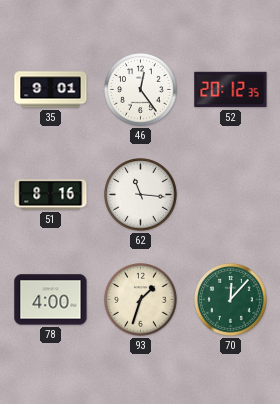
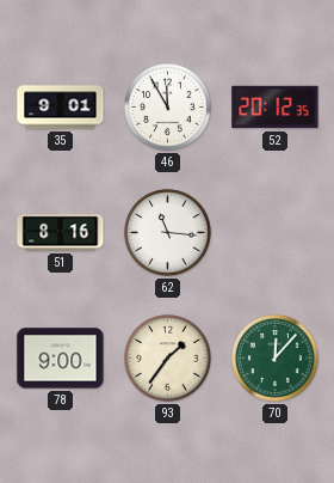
46: 12:24 -> 11:55 (168, 108)
78: 4:00 -> 9:00 (61, 359)
93: 1:33 -> 1:36 (168, 359)
